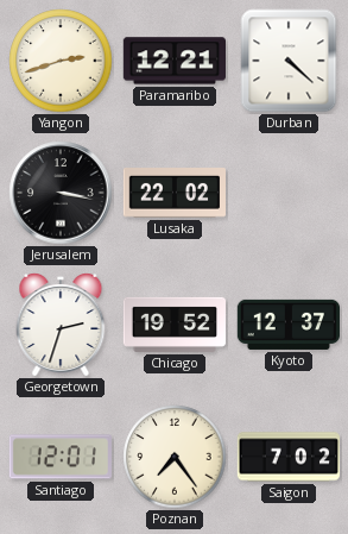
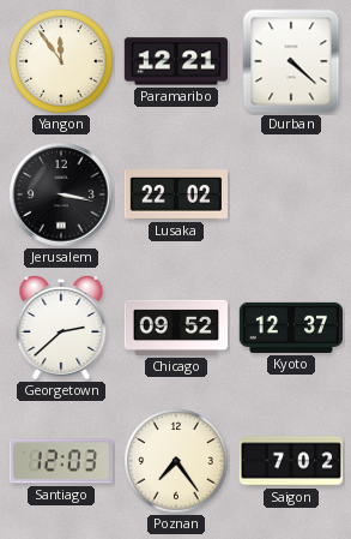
Yangon: 2:42 -> 11:54 (61, 61)
Georgetown: 2:33 -> 2:38 (61, 328)
Chicago: 19:52 -> 09:52 (176, 328)
Santiago: 12:01 -> 12:03 (61, 461)
